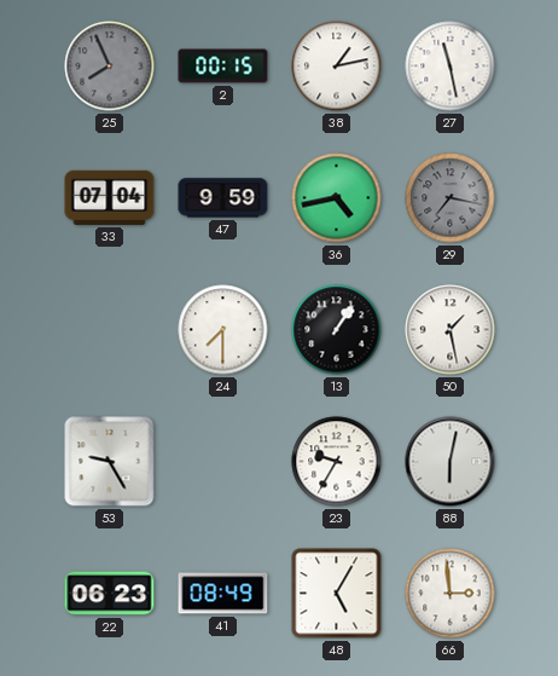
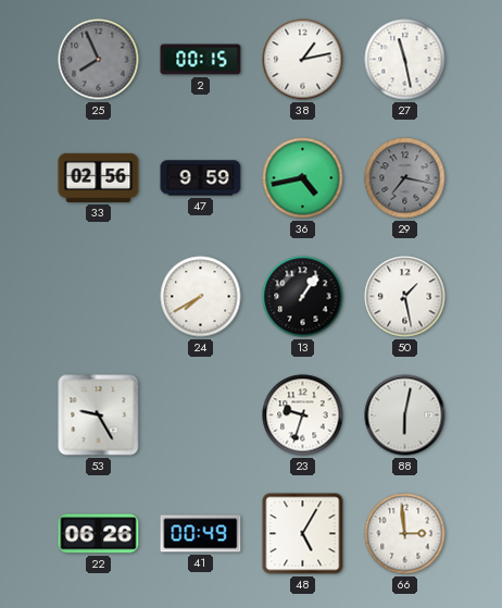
33: 07:04 -> 02:56 (99, 177)
24: 7:30 -> 7:40 (201, 297)
23: 9:35 -> 9:33 (303, 415)
22: 06:23 -> 06:26 (99, 534)
41: 08:49 -> 00:49 (201, 534)
